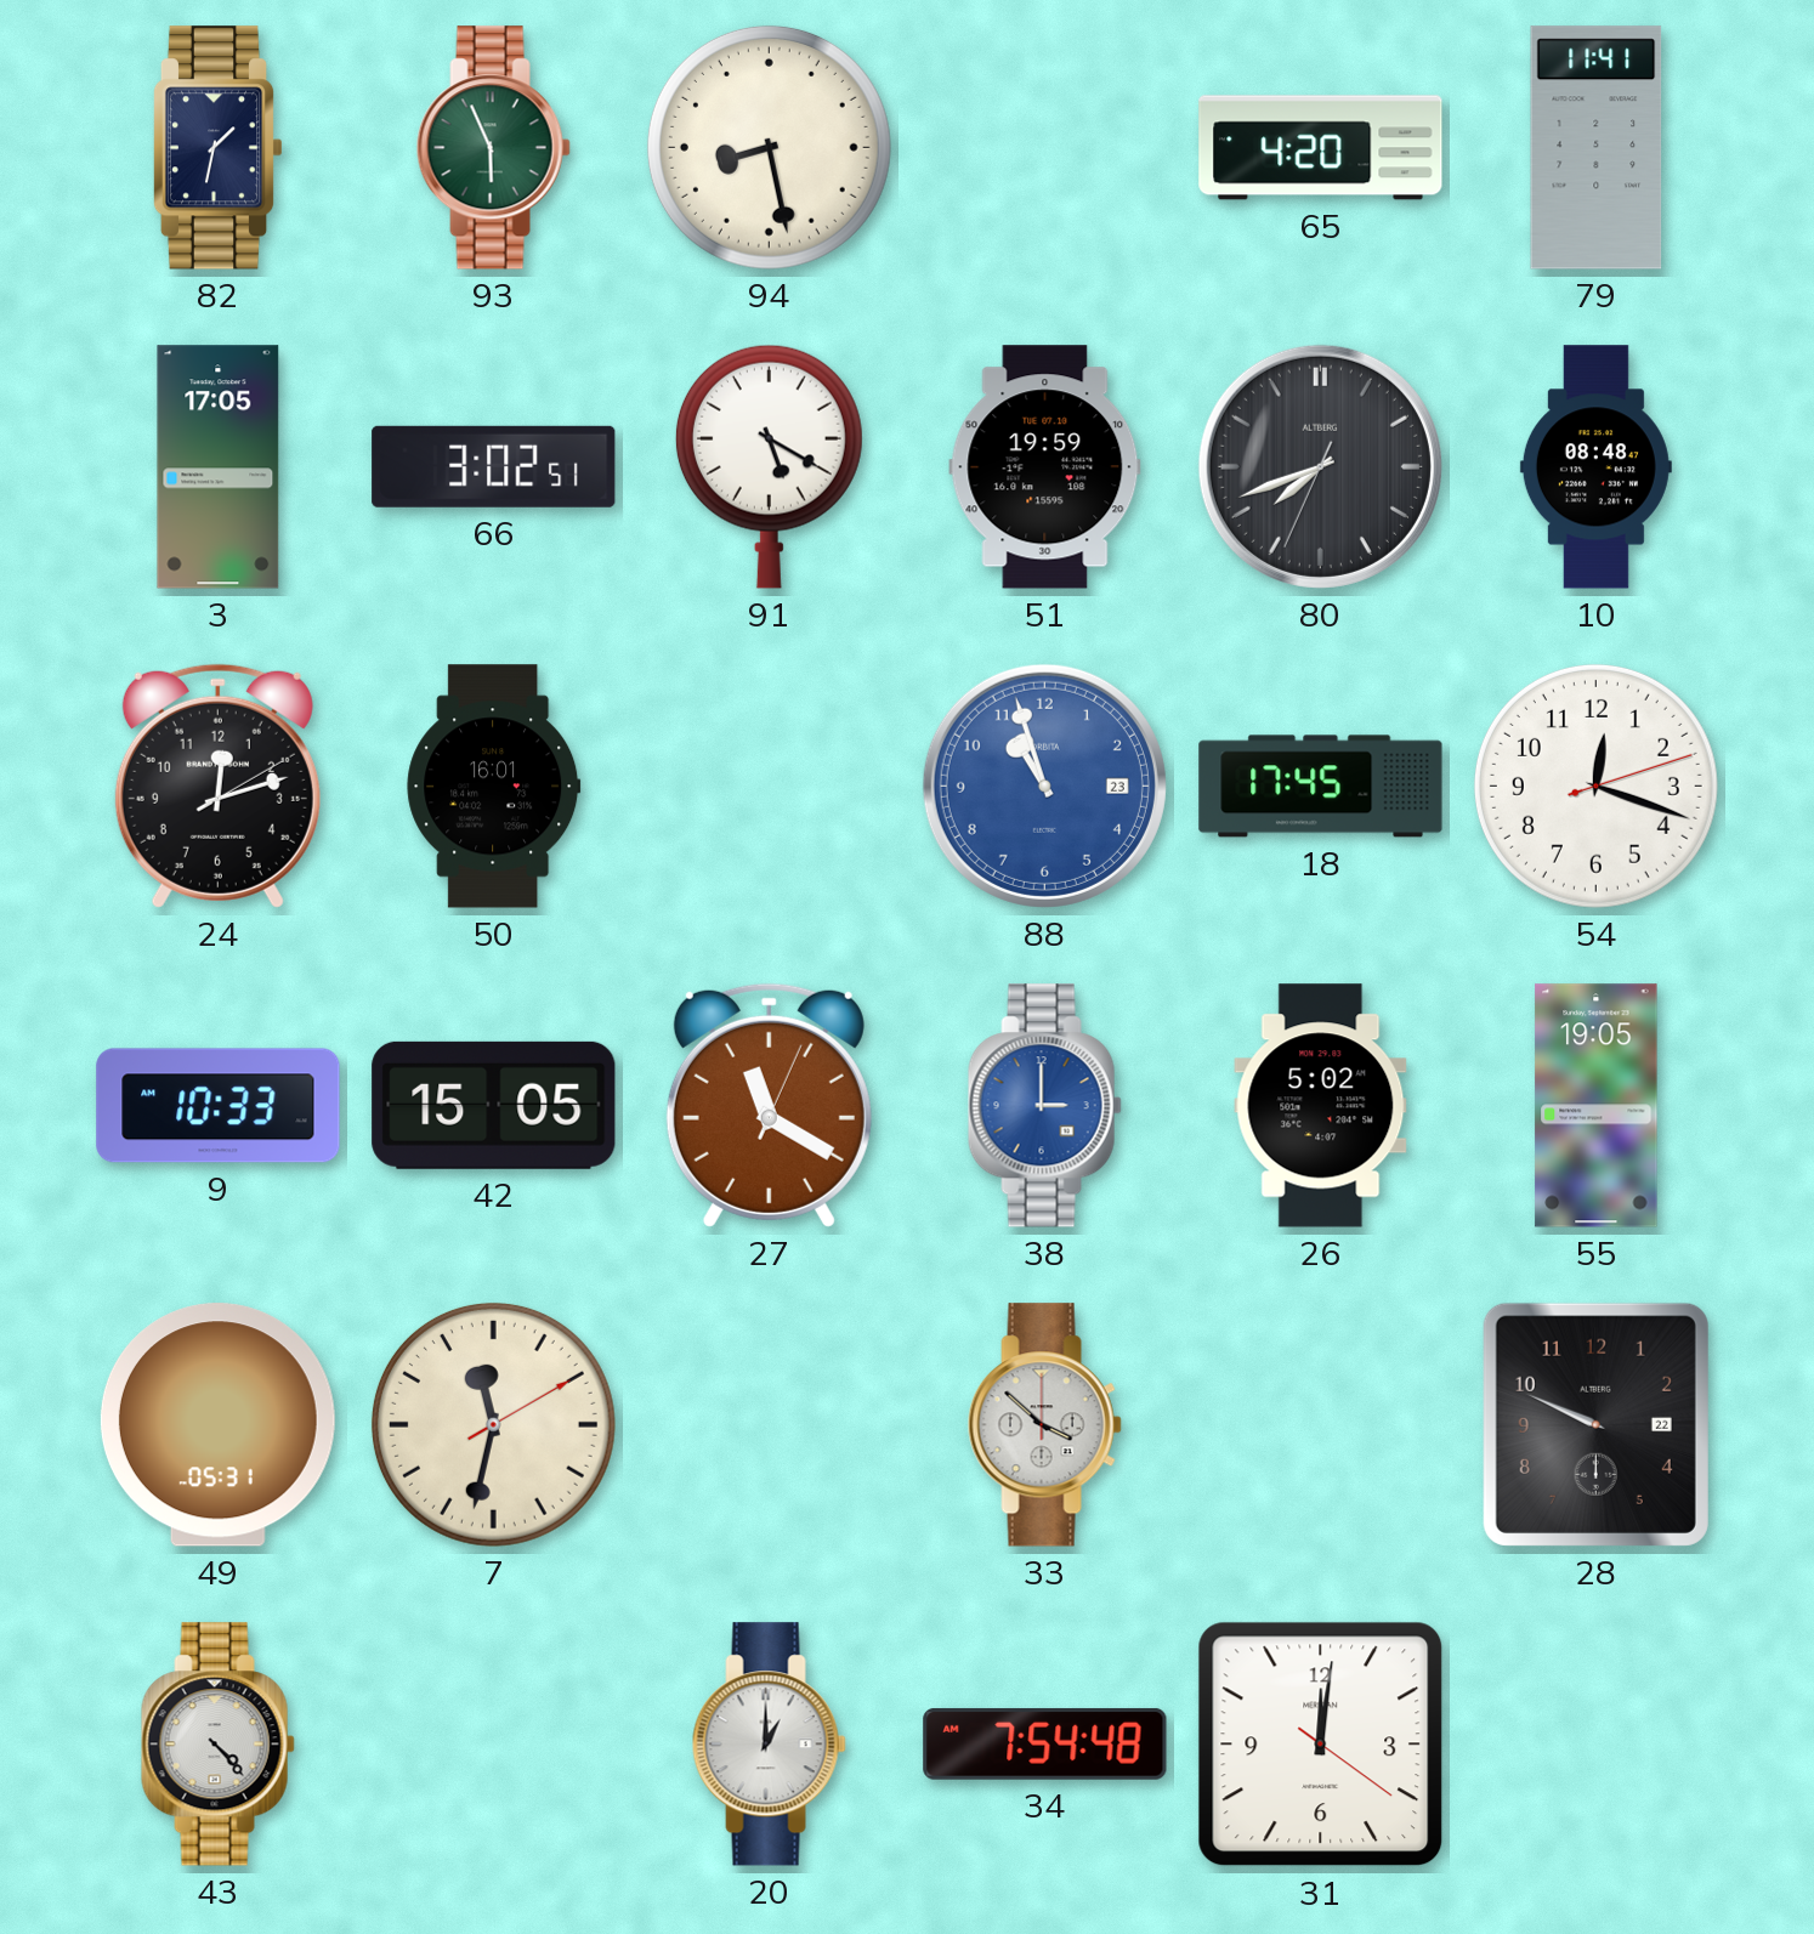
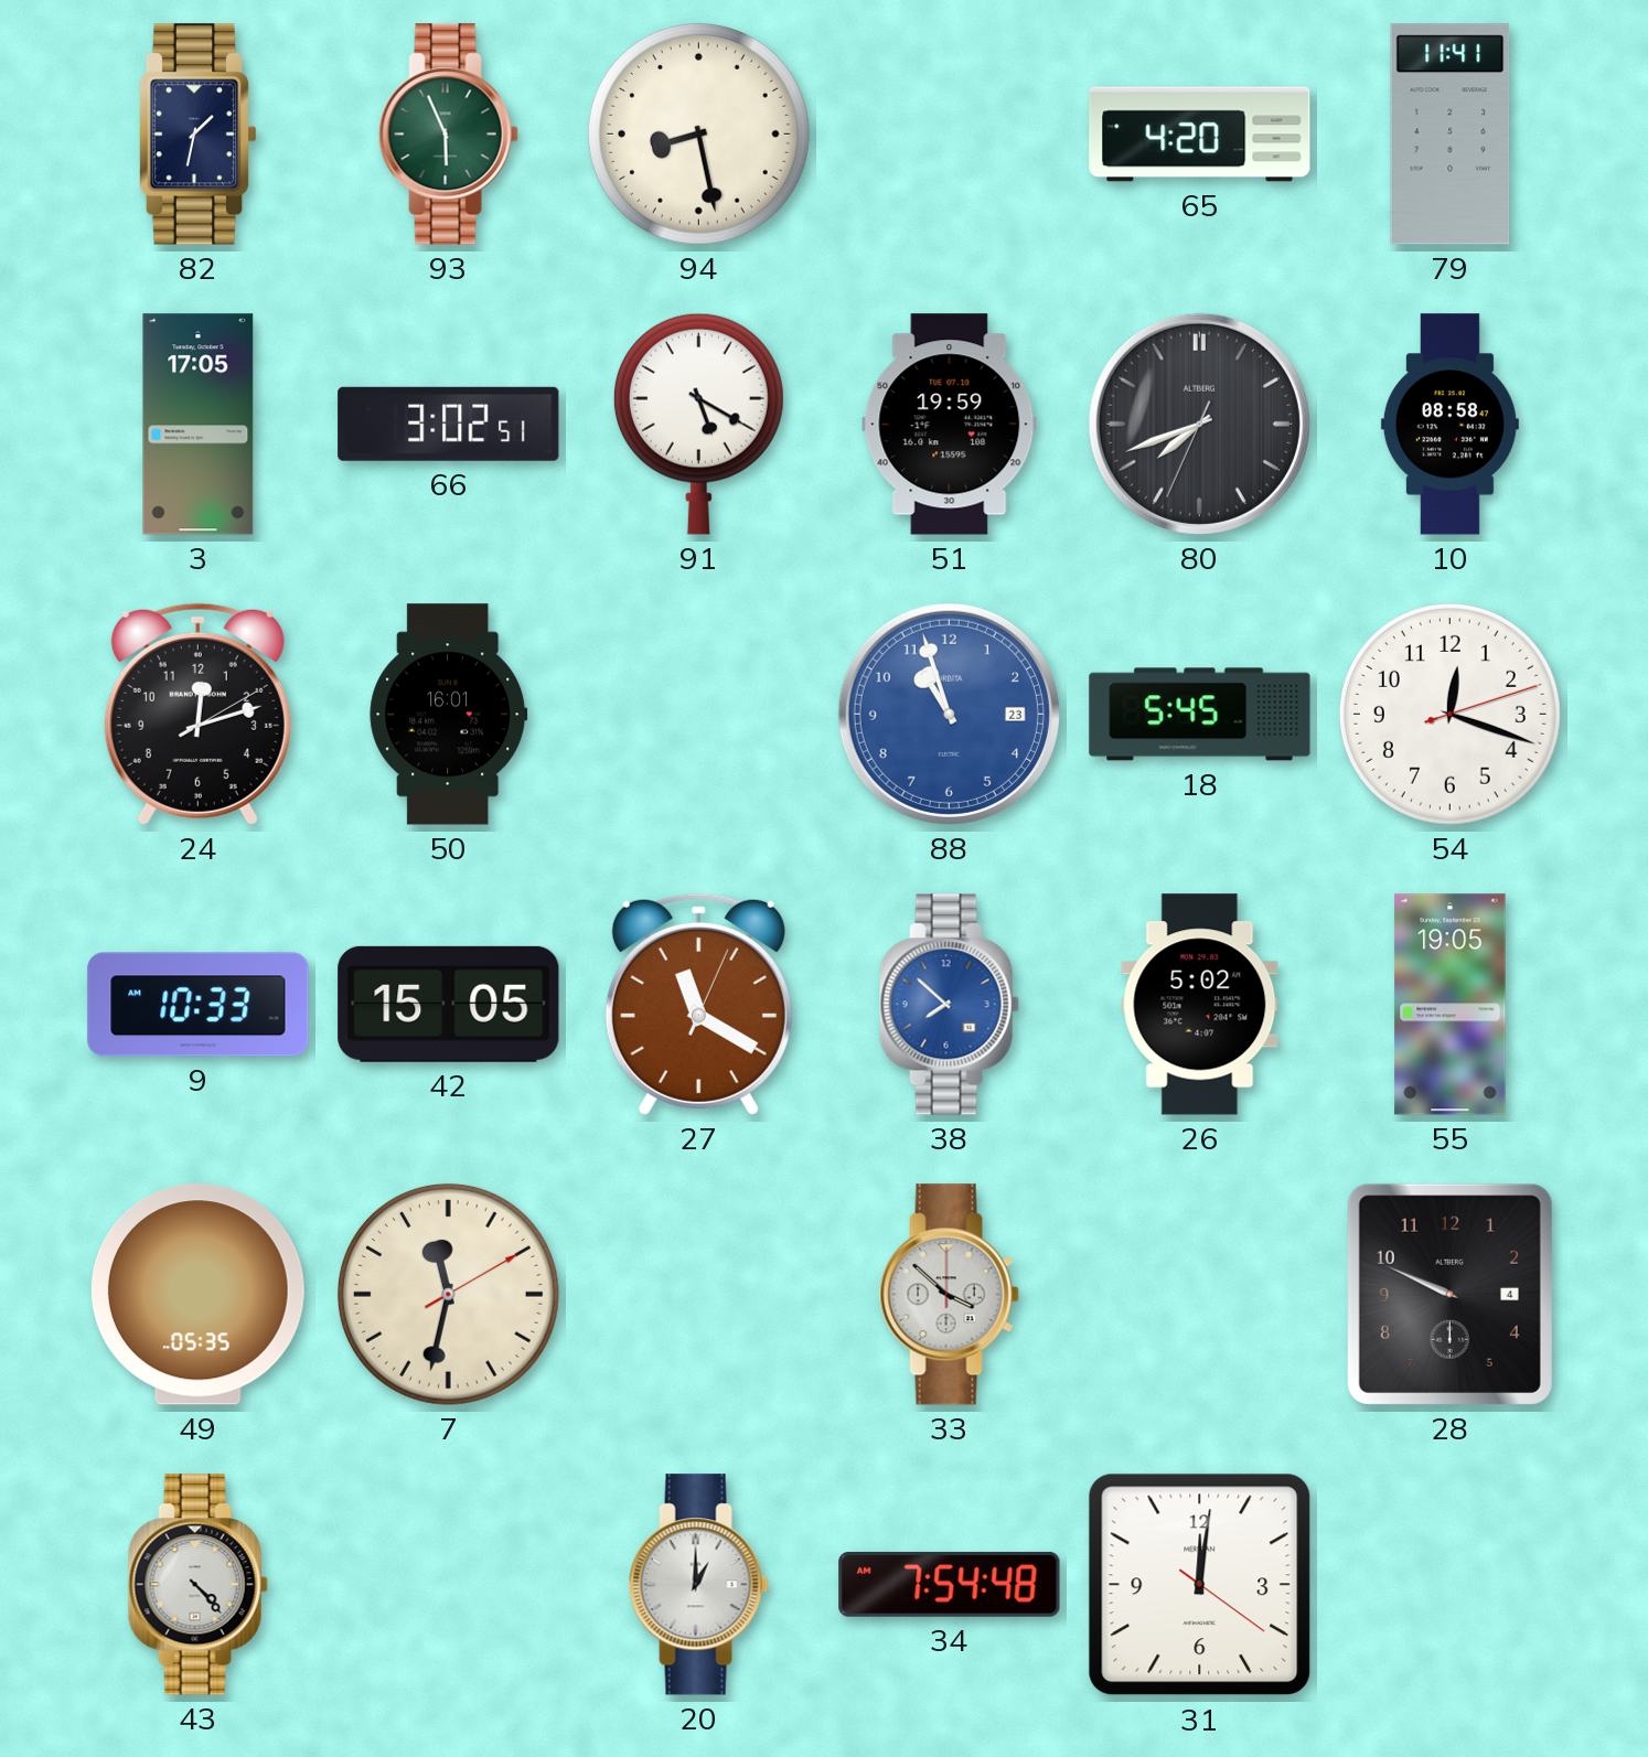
10: 08:48 -> 08:58 (1449, 425)
18: 17:45 -> 5:45 (1200, 715)
38: 3:00 -> 7:52 (949, 1005)
49: 05:31 -> 05:35 (197, 1295)
28 date: 22 -> 4 (1449, 1294)
